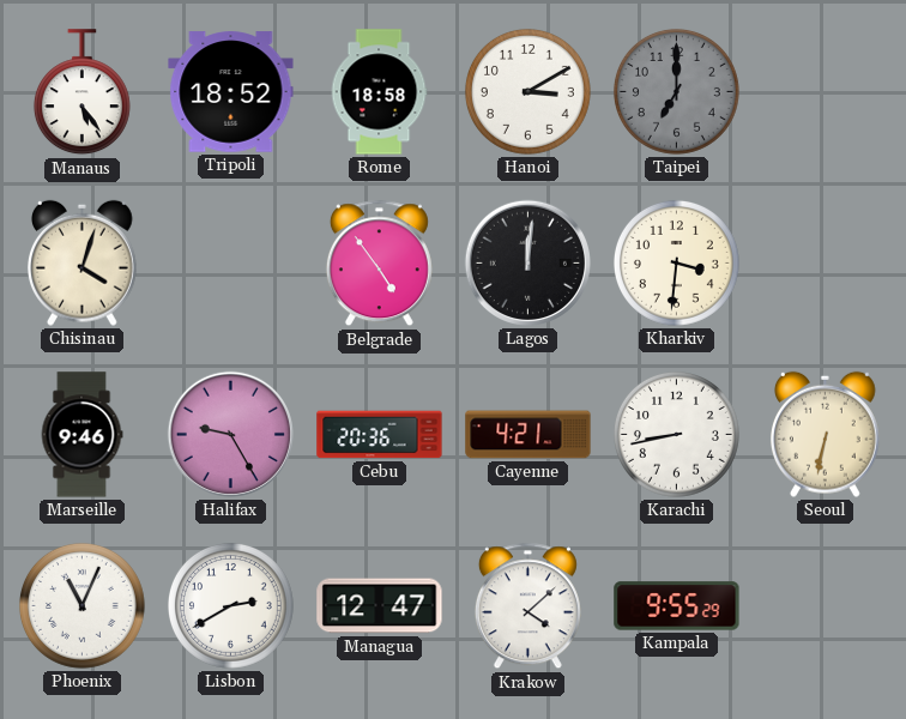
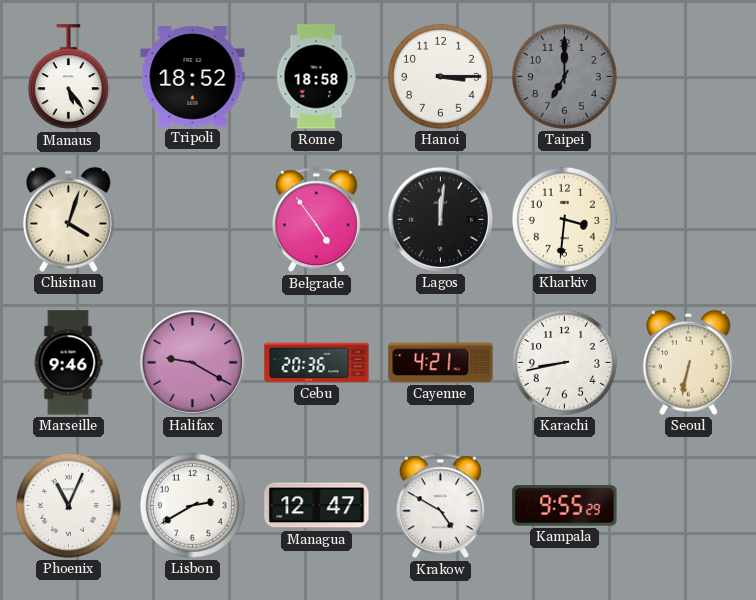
Hanoi: 3:10 -> 3:15 (440, 76)
Halifax: 9:25 -> 9:20 (192, 362)
Krakow: 4:08 -> 4:50 (440, 506)
